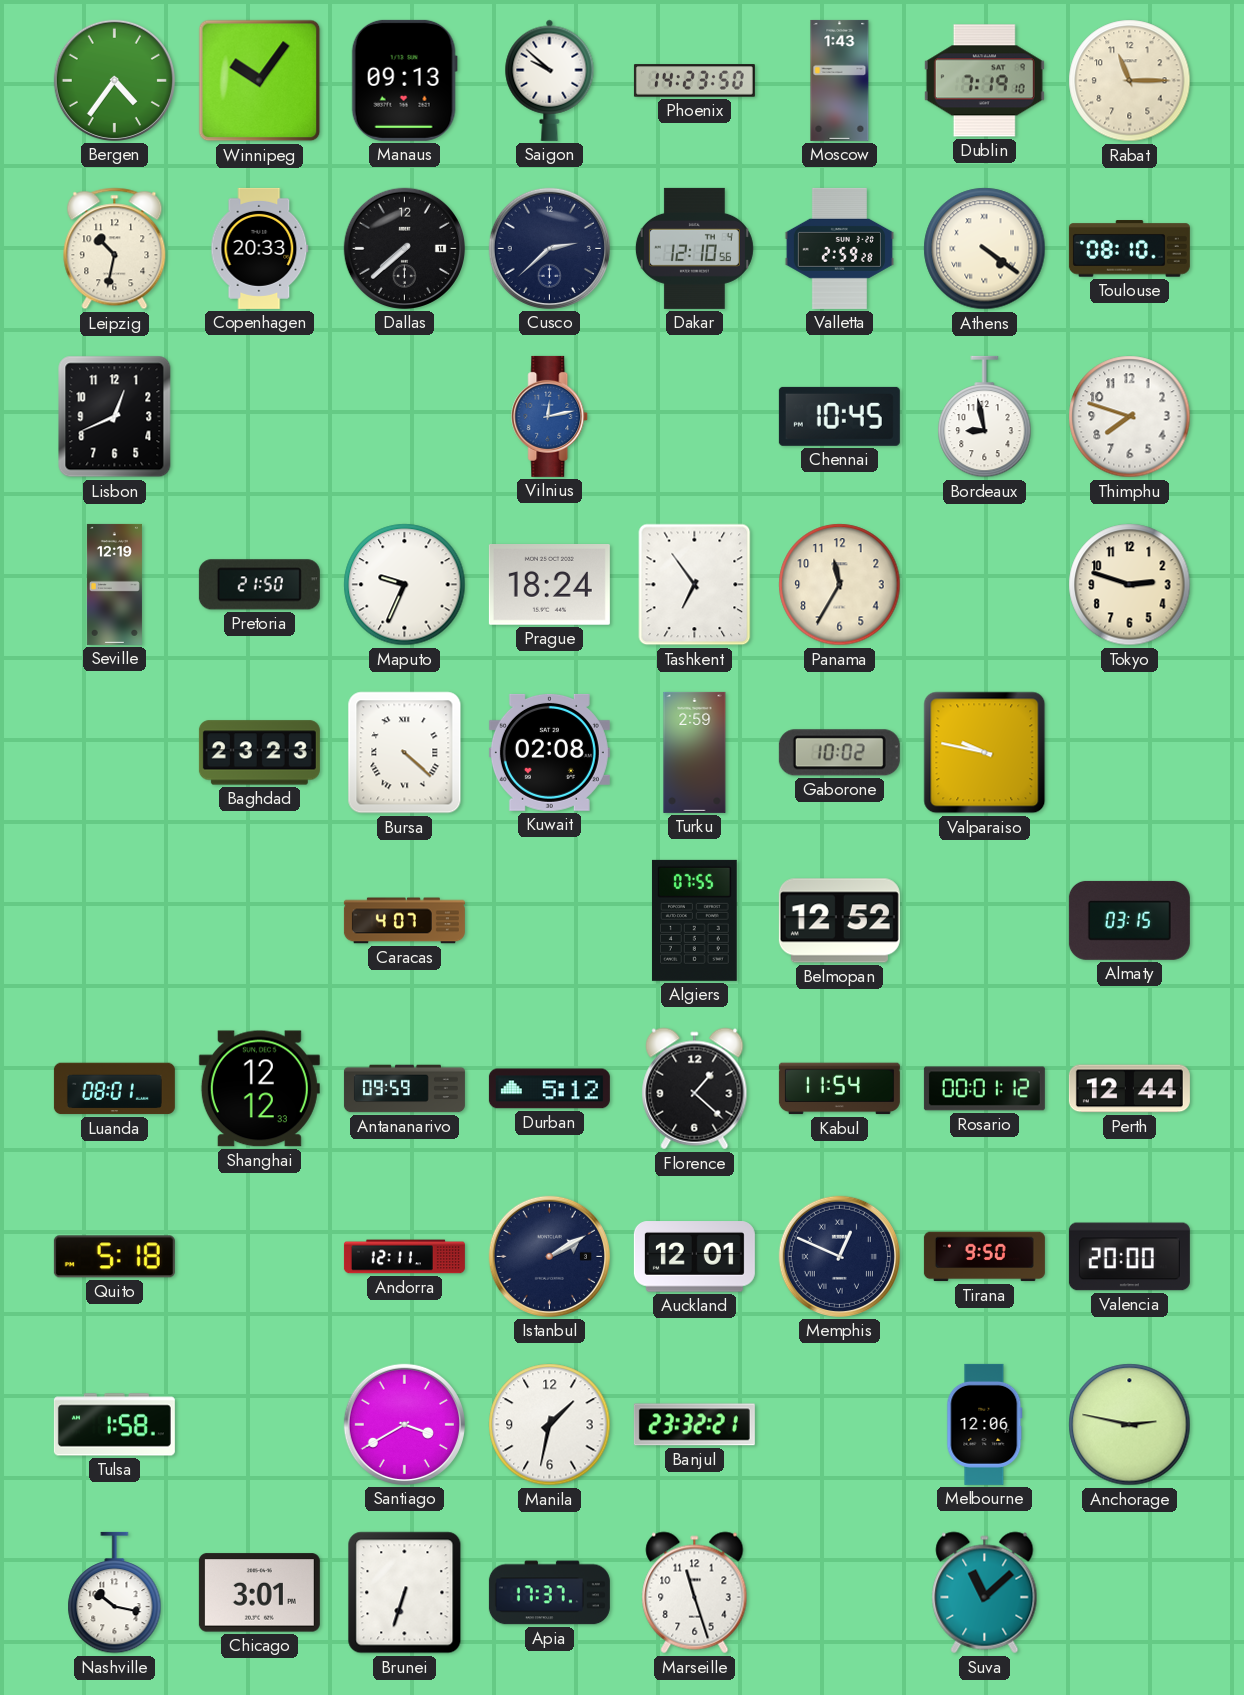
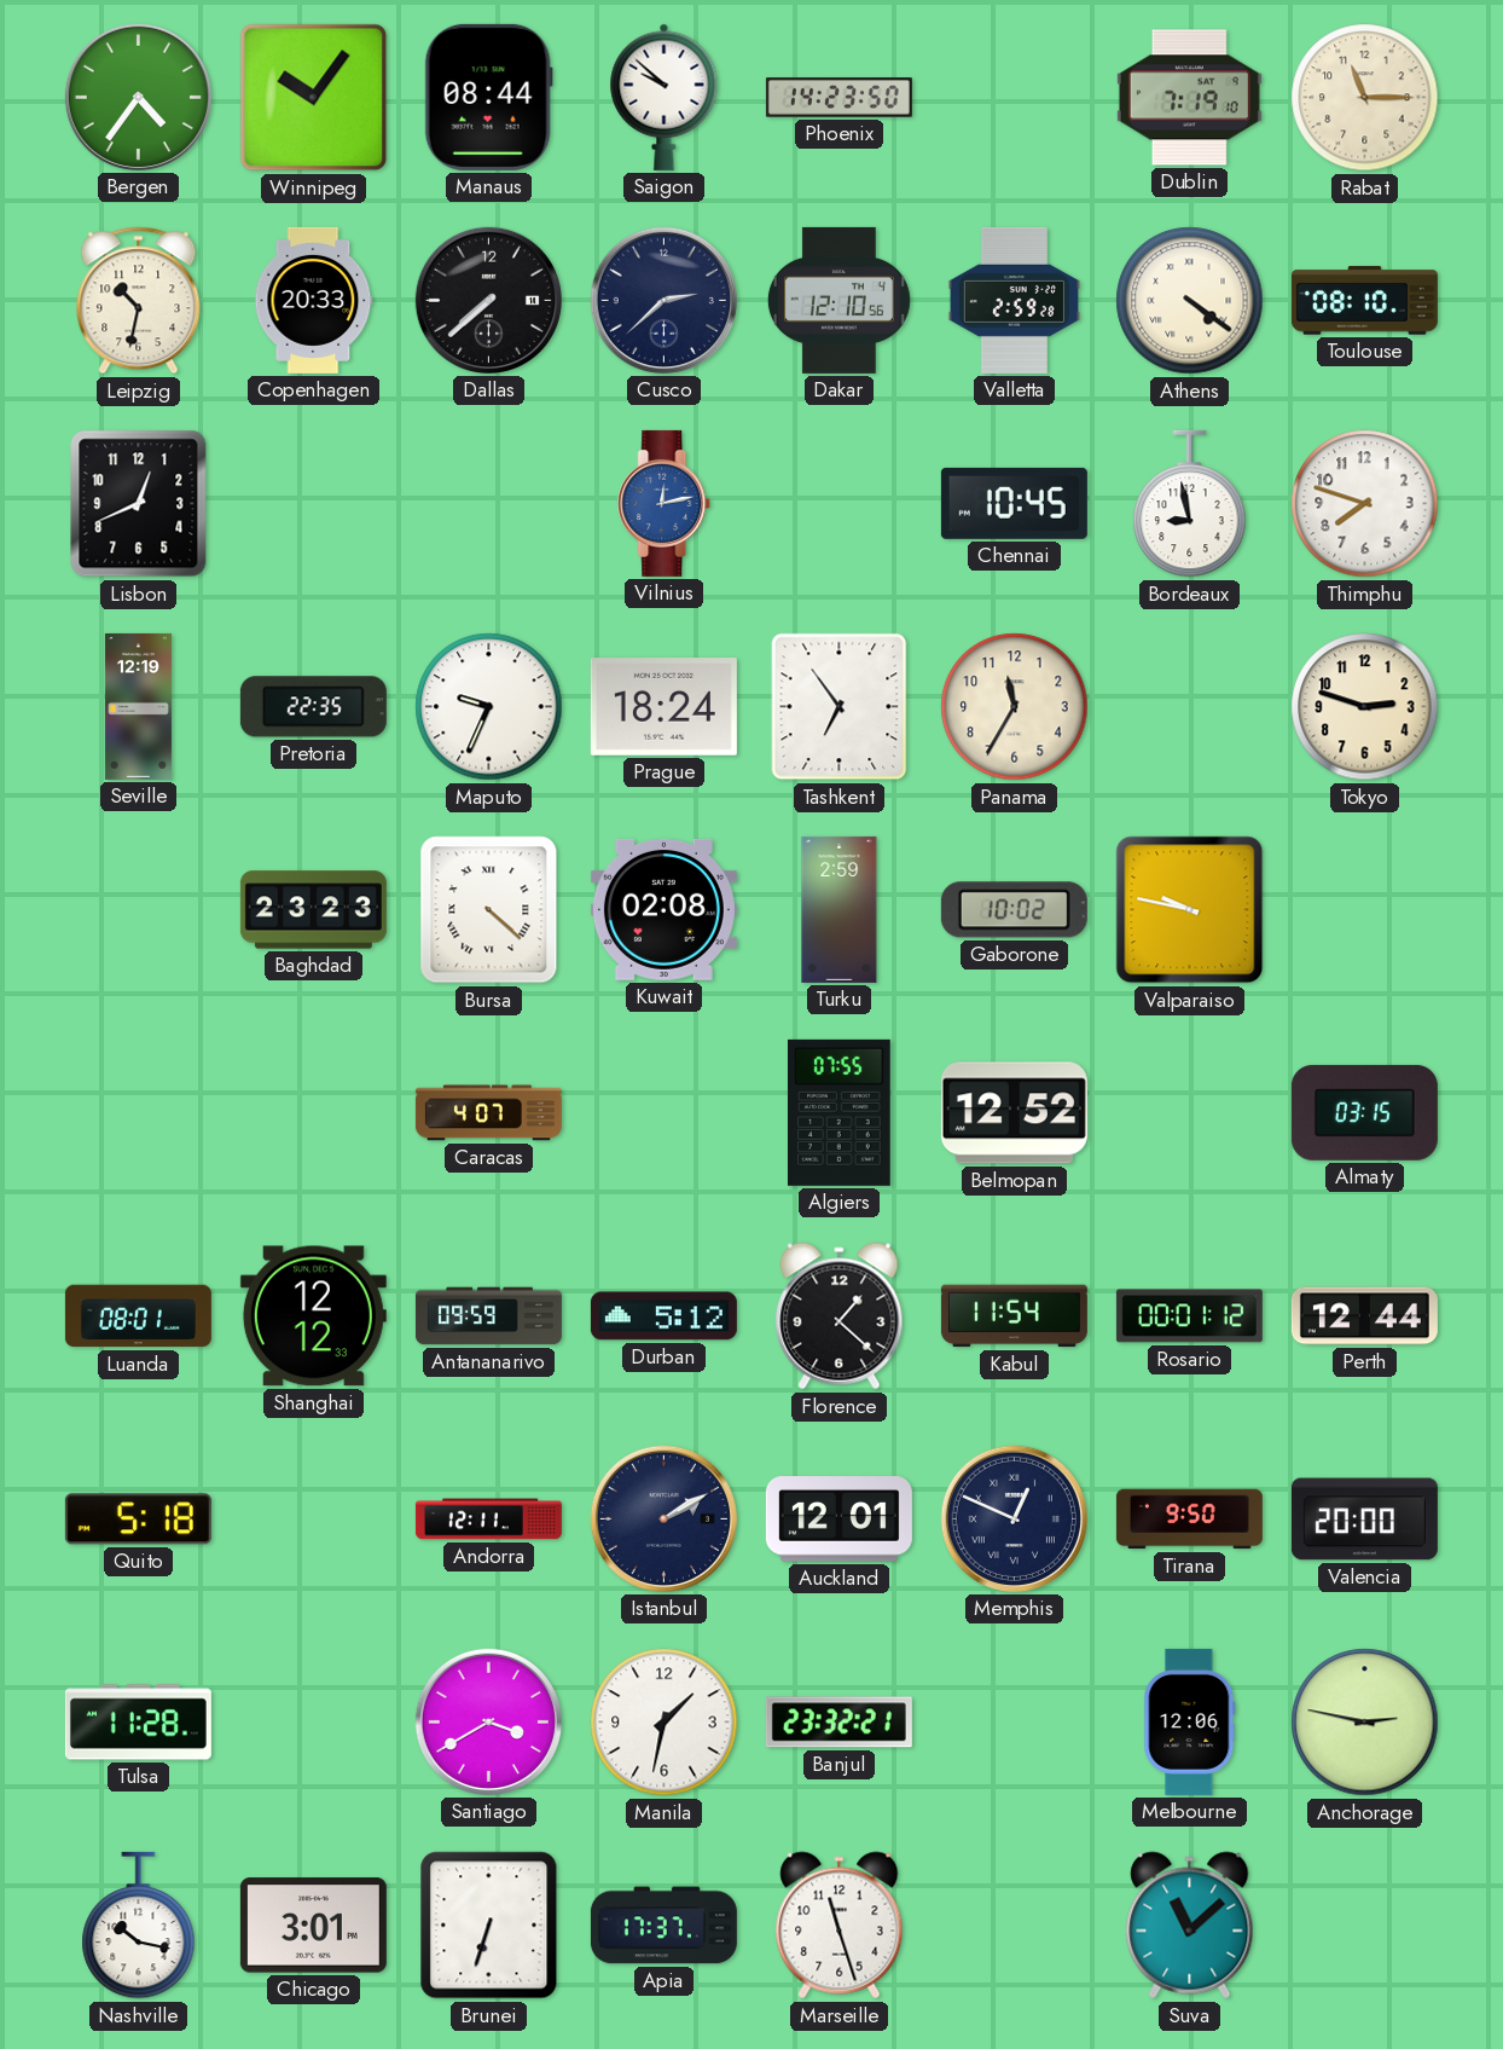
Manaus: 09:13 -> 08:44 (488, 97)
Moscow: 1:43 -> none (840, 80)
Pretoria: 21:50 -> 22:35 (313, 707)
Tulsa: 1:58 -> 11:28 (138, 1723)
